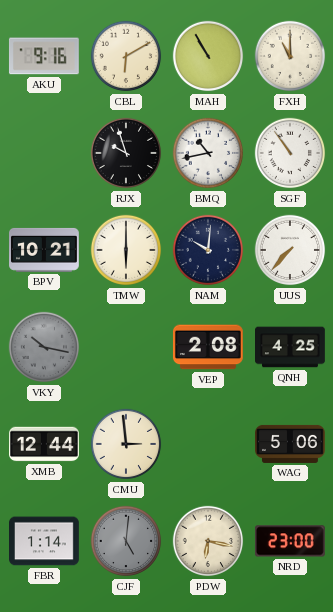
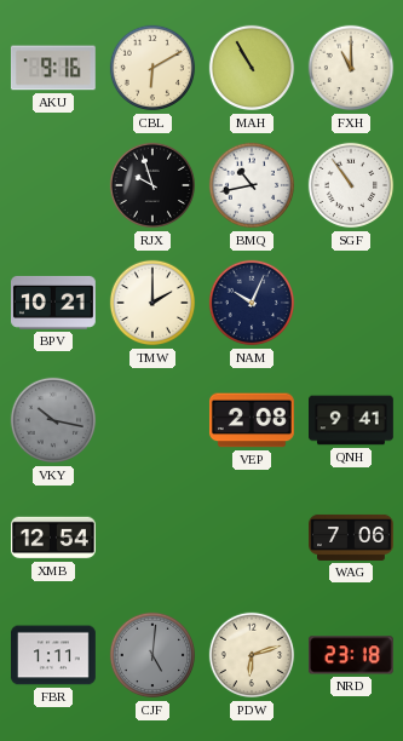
TMW: 6:00 -> 2:00 (152, 303)
NAM: 10:01 -> 10:04 (252, 303)
UUS: 7:37 -> none (290, 250)
QNH: 4:25 -> 9:41 (352, 420)
XMB: 12:44 -> 12:54 (54, 538)
CMU: 2:59 -> none (126, 444)
WAG: 5:06 -> 7:06 (352, 538)
FBR: 1:14 -> 1:11 (54, 655)
PDW: 6:17 -> 6:12 (252, 655)
NRD: 23:00 -> 23:18 (351, 655)
